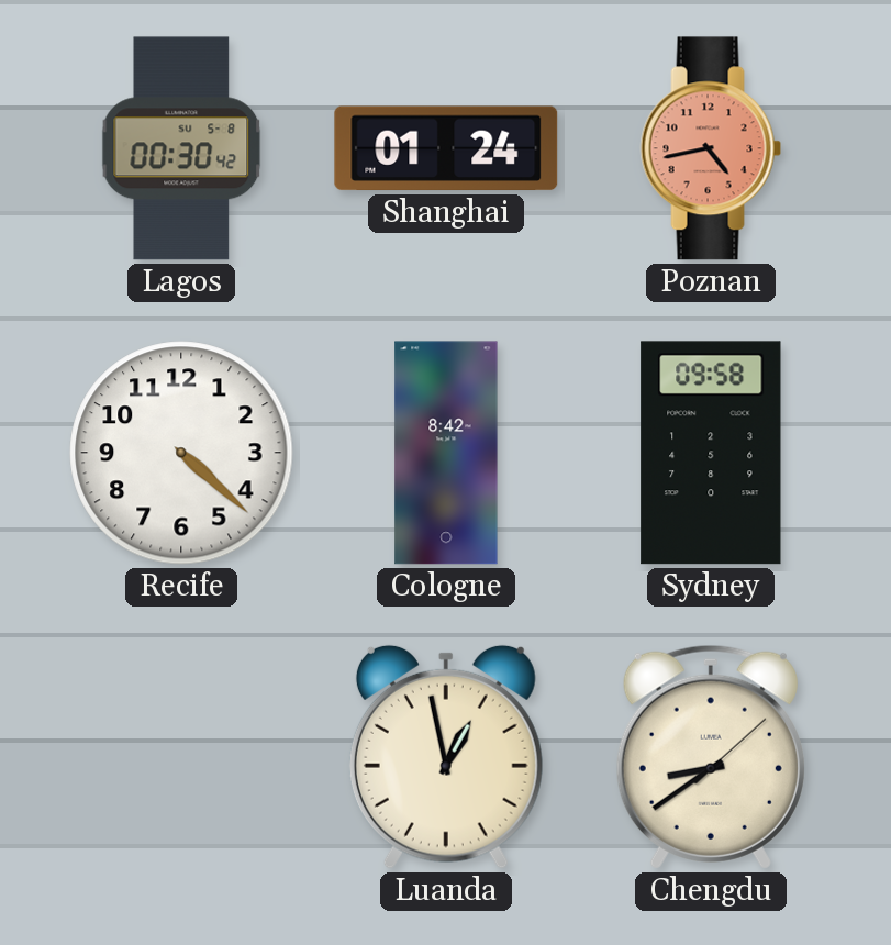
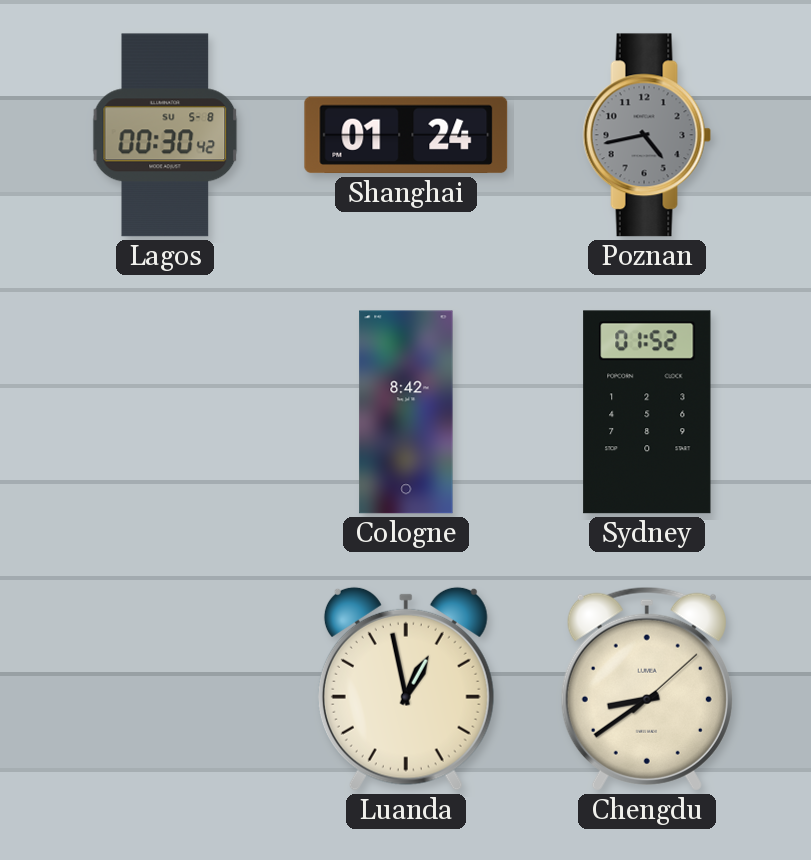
Poznan dial: salmon -> grey (647, 135)
Recife: 4:22 -> none (181, 453)
Sydney: 09:58 -> 01:52 (647, 412)
